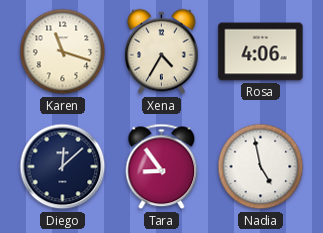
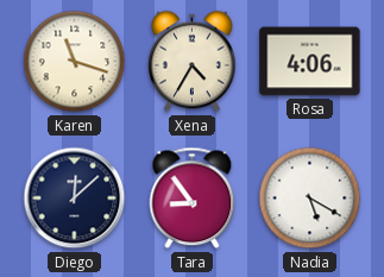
Nadia: 4:58 -> 5:20 (310, 199)
